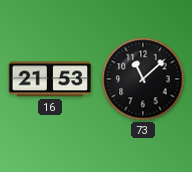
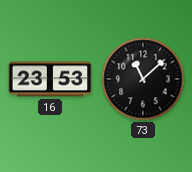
16: 21:53 -> 23:53 (50, 79)
